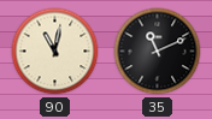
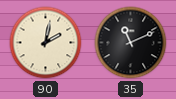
90: 11:02 -> 2:02 (46, 43)
